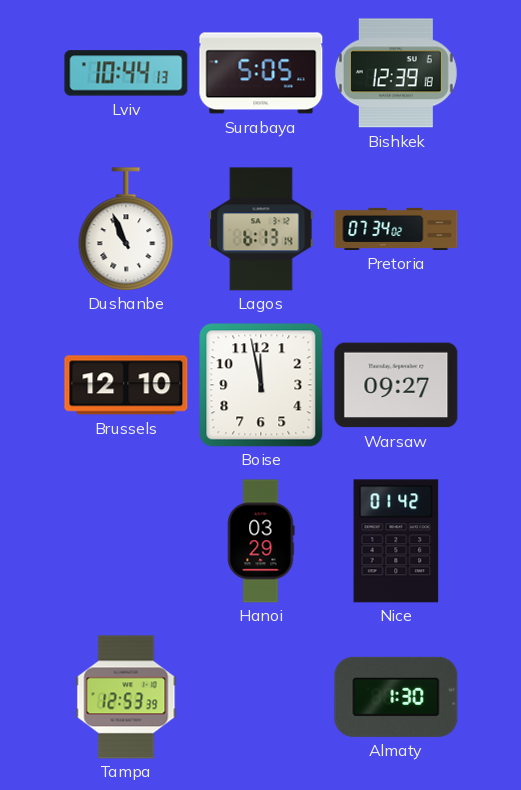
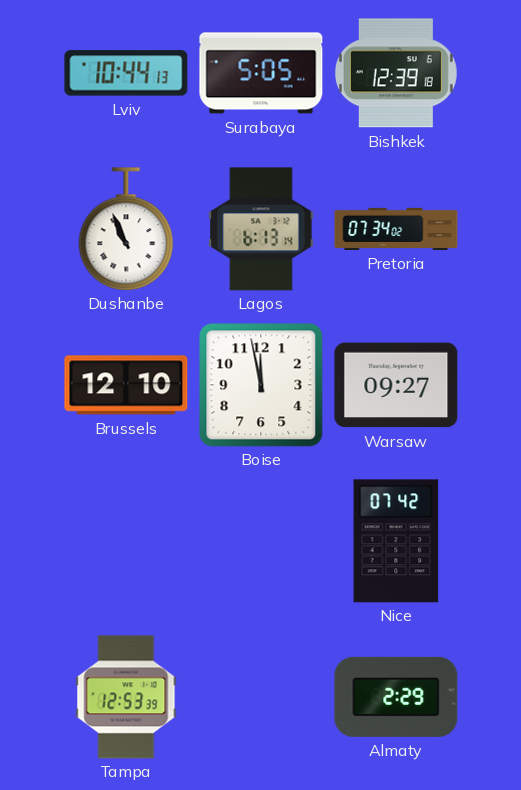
Hanoi: 03:29 -> none (261, 541)
Nice: 01:42 -> 07:42 (396, 541)
Almaty: 1:30 -> 2:29 (396, 697)
